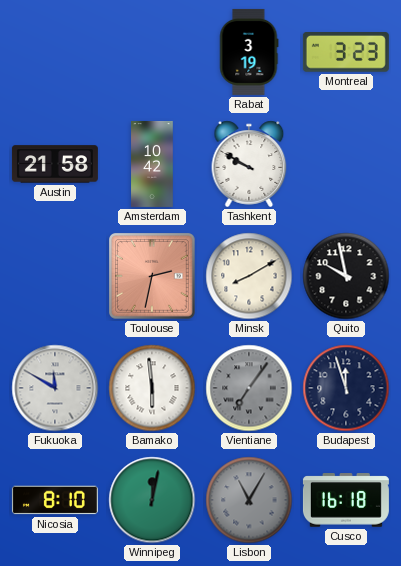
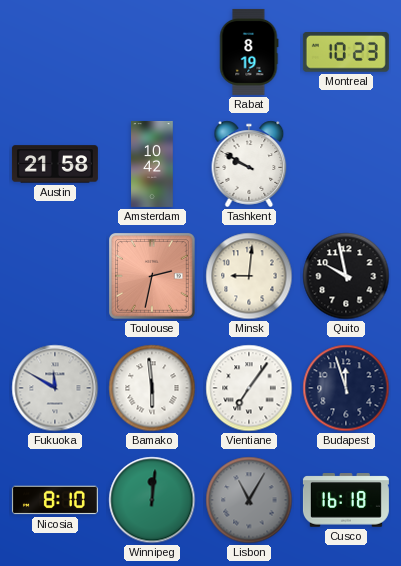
Rabat: 3:19 -> 8:19 (249, 52)
Montreal: 3:23 -> 10:23 (346, 53)
Minsk: 8:10 -> 9:01 (249, 276)
Vientiane dial: grey -> white (249, 388)
Winnipeg: 12:02 -> 12:01 (152, 500)
